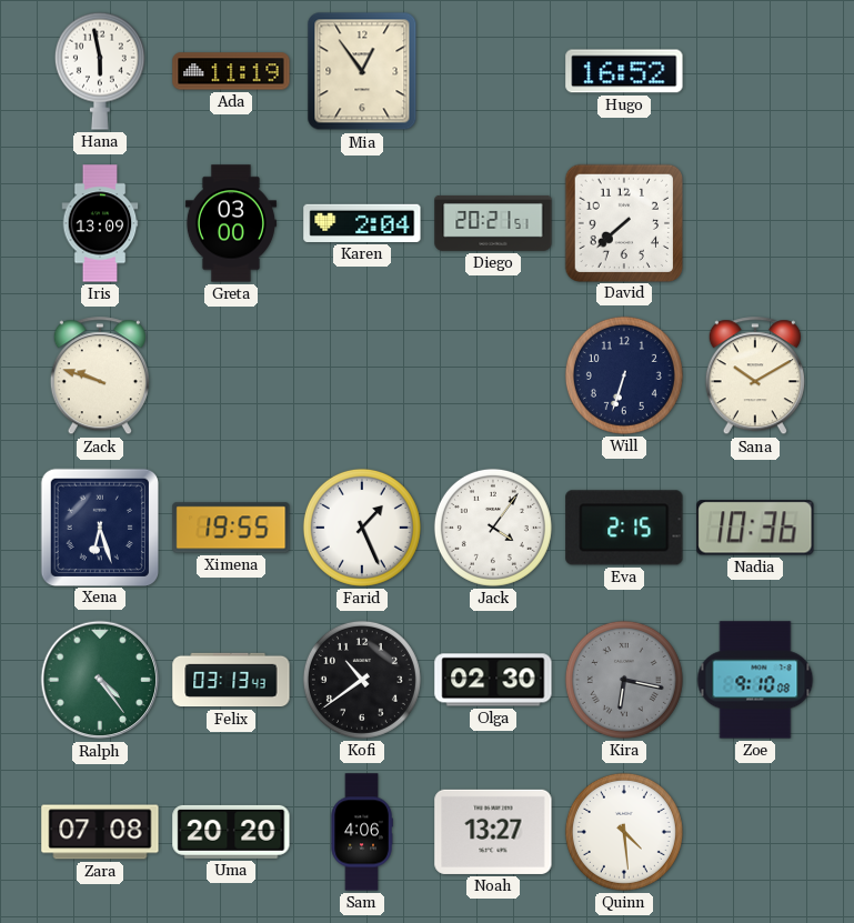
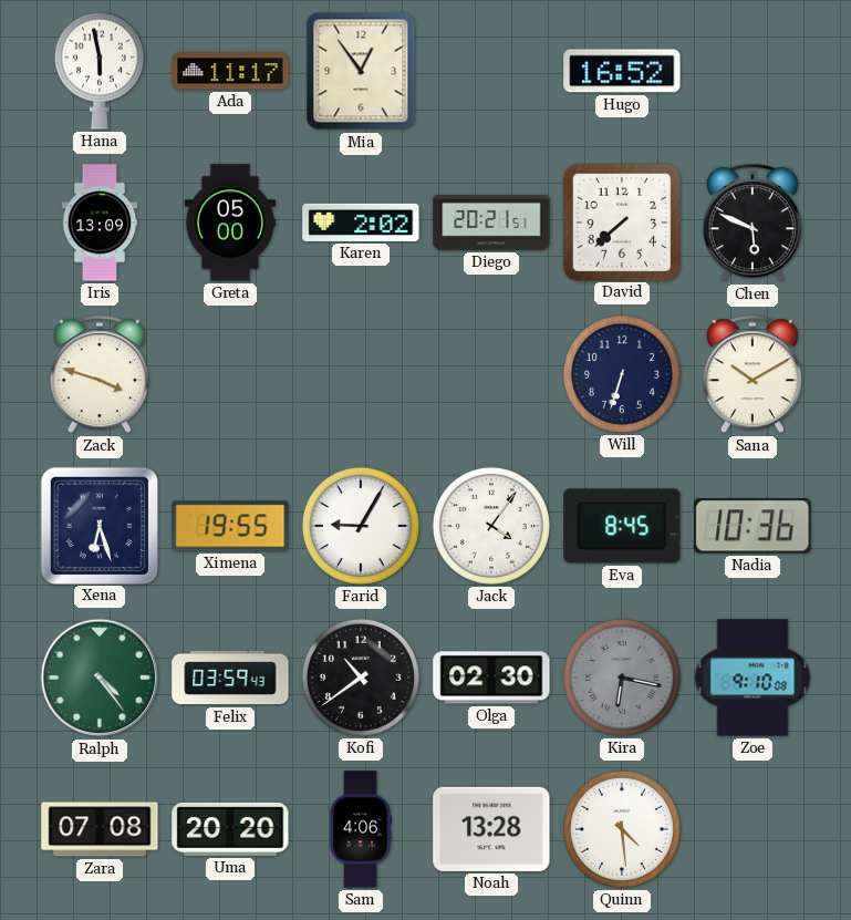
Ada: 11:19 -> 11:17 (230, 71)
Greta: 03:00 -> 05:00 (230, 223)
Karen: 2:04 -> 2:02 (361, 223)
Chen: none -> 5:49 (753, 224)
Zack: 9:48 -> 3:48 (100, 375)
Farid: 1:26 -> 9:05 (361, 526)
Eva: 2:15 -> 8:45 (622, 526)
Felix: 03:13 -> 03:59 (230, 678)
Noah: 13:27 -> 13:28 (491, 829)
